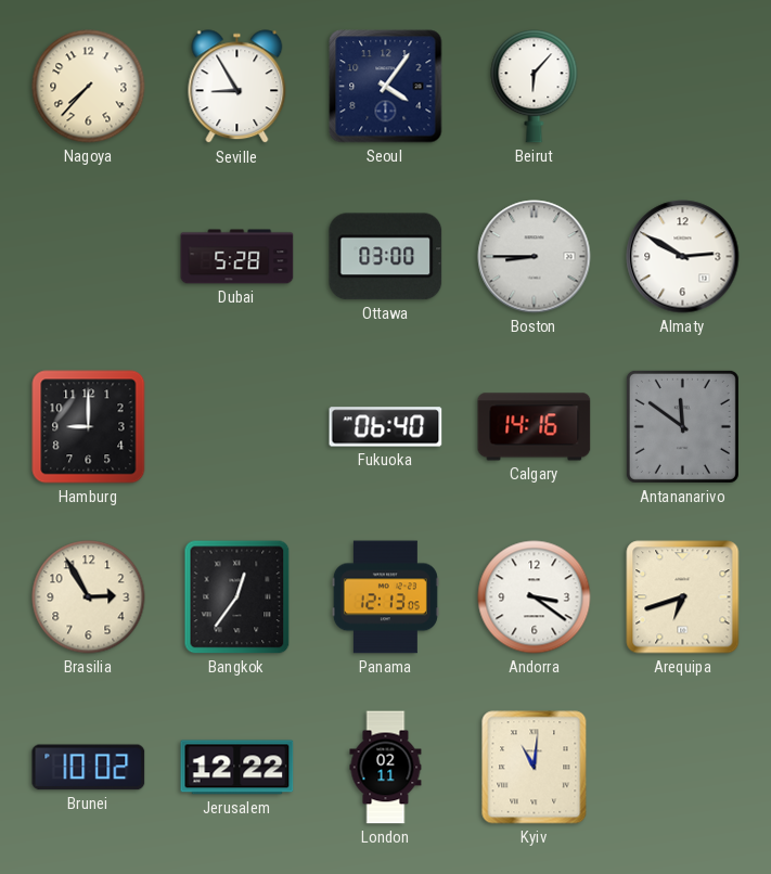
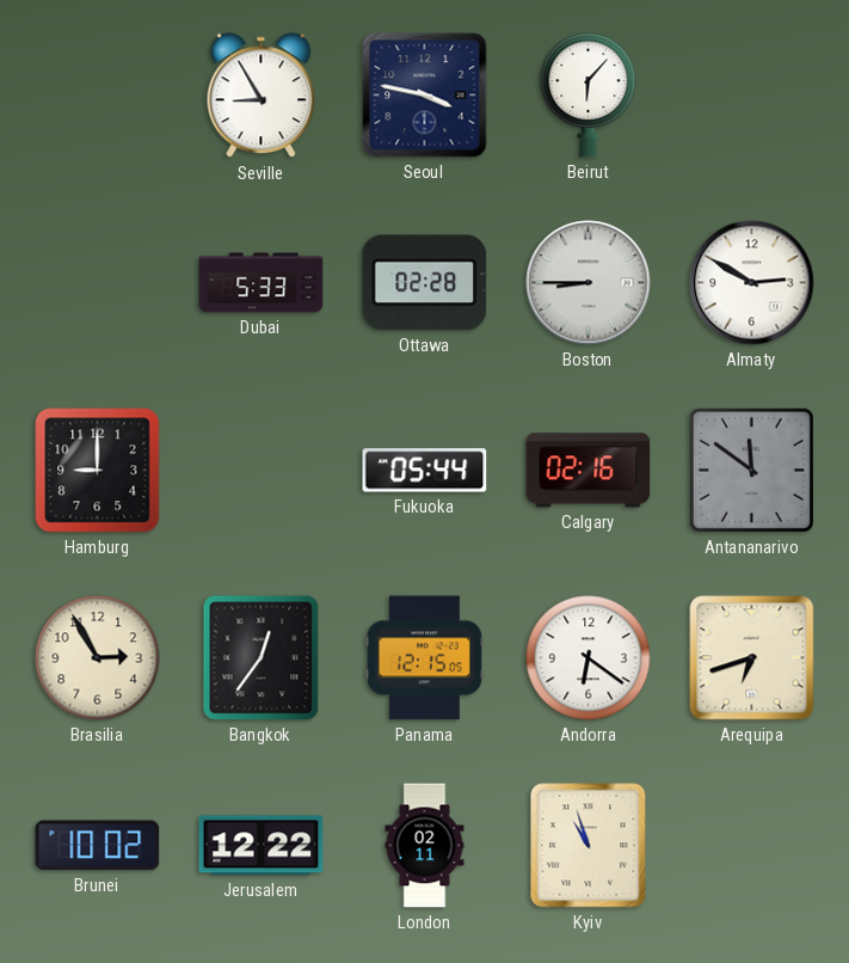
Nagoya: 7:37 -> none (89, 87)
Seoul: 4:06 -> 3:47 (425, 96)
Dubai: 5:28 -> 5:33 (262, 283)
Ottawa: 03:00 -> 02:28 (425, 283)
Fukuoka: 06:40 -> 05:44 (425, 471)
Calgary: 14:16 -> 02:16 (589, 471)
Panama: 12:13 -> 12:15 (424, 658)
Andorra: 3:21 -> 6:21 (589, 658)
Kyiv: 11:01 -> 10:57 (589, 846)
